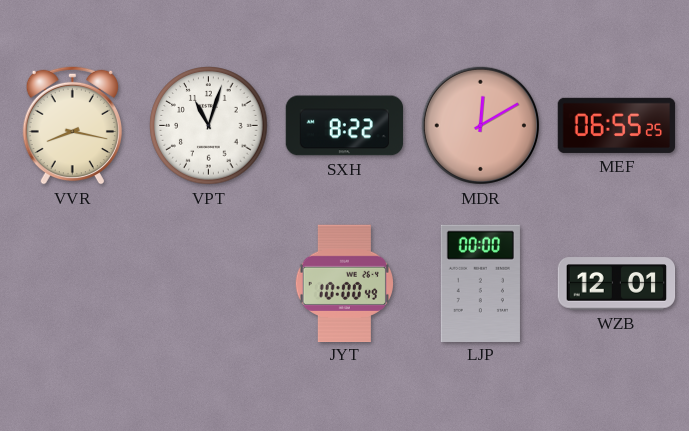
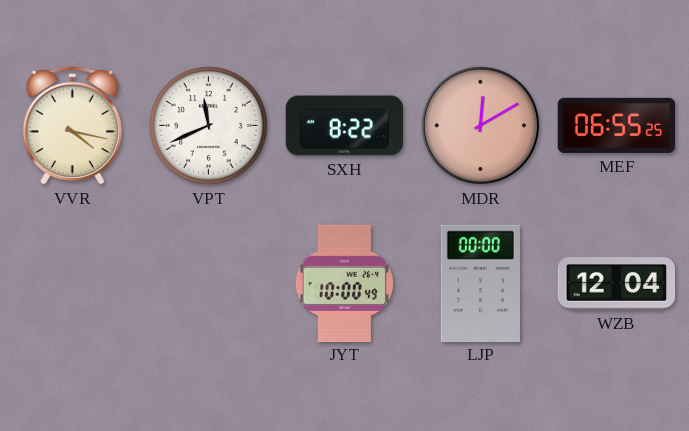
VVR: 8:17 -> 4:17 (72, 125)
VPT: 11:03 -> 11:41 (209, 126)
WZB: 12:01 -> 12:04 (617, 284)
